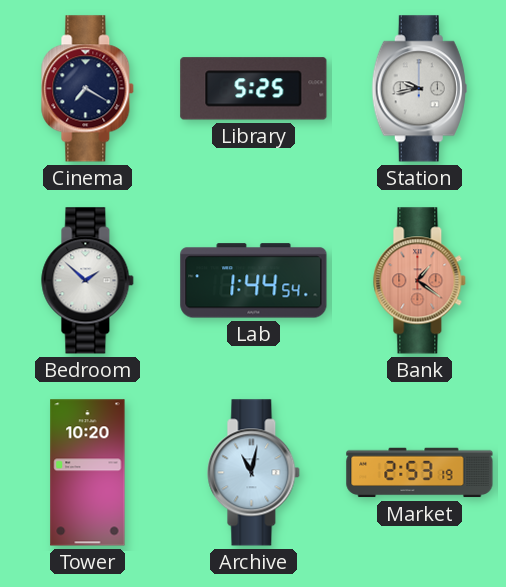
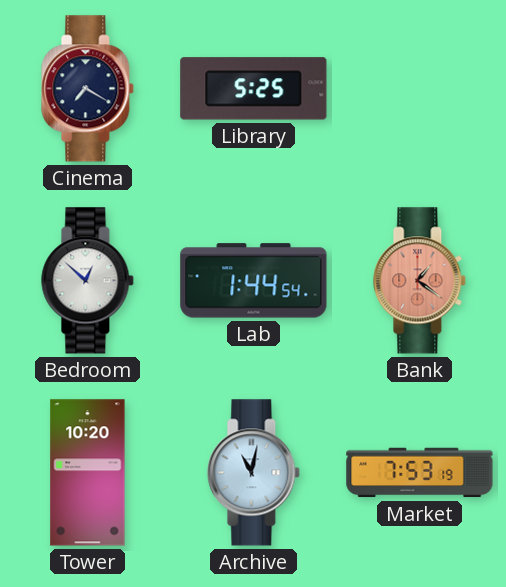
Station: 9:43 -> none (419, 89)
Bedroom: 1:52 -> 12:52 (88, 281)
Market: 2:53 -> 7:53 (420, 473)
